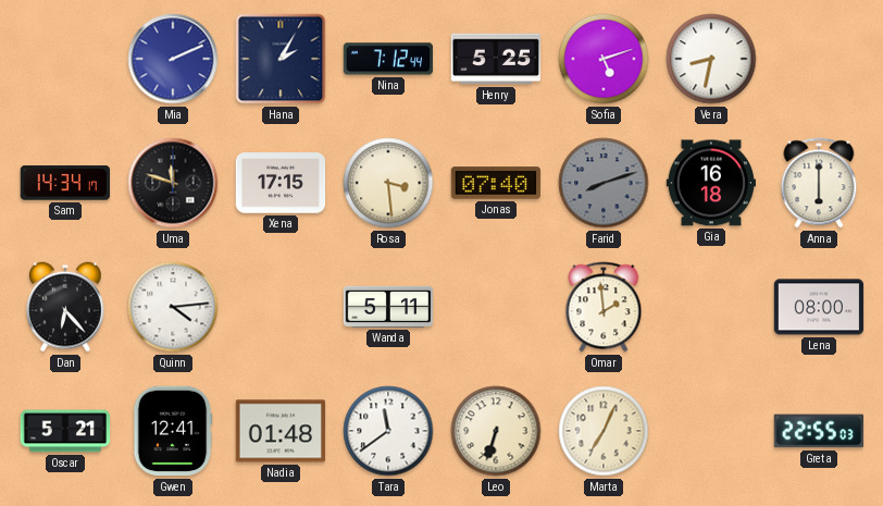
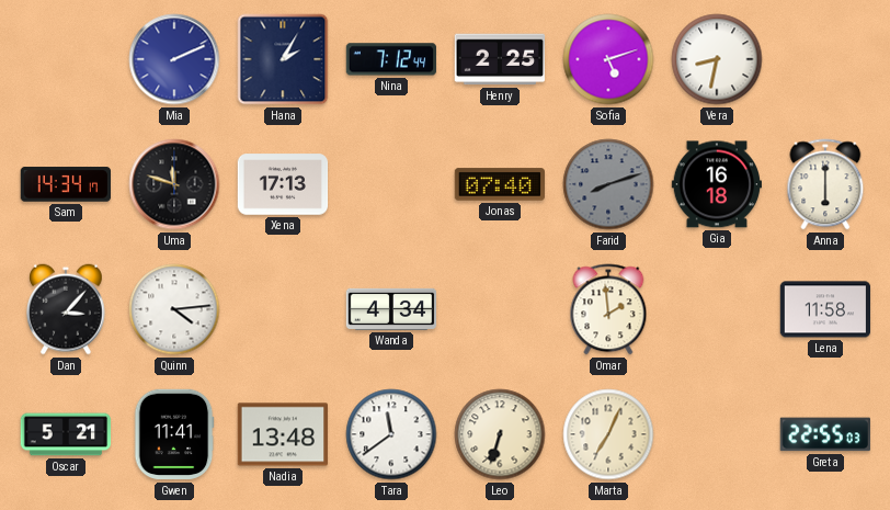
Henry: 5:25 -> 2:25 (500, 59)
Xena: 17:15 -> 17:13 (283, 184)
Rosa: 3:29 -> none (388, 183)
Dan: 6:23 -> 3:07 (67, 309)
Wanda: 5:11 -> 4:34 (391, 309)
Lena: 08:00 -> 11:58 (825, 309)
Gwen: 12:41 -> 11:41 (174, 434)
Nadia: 01:48 -> 13:48 (282, 434)
